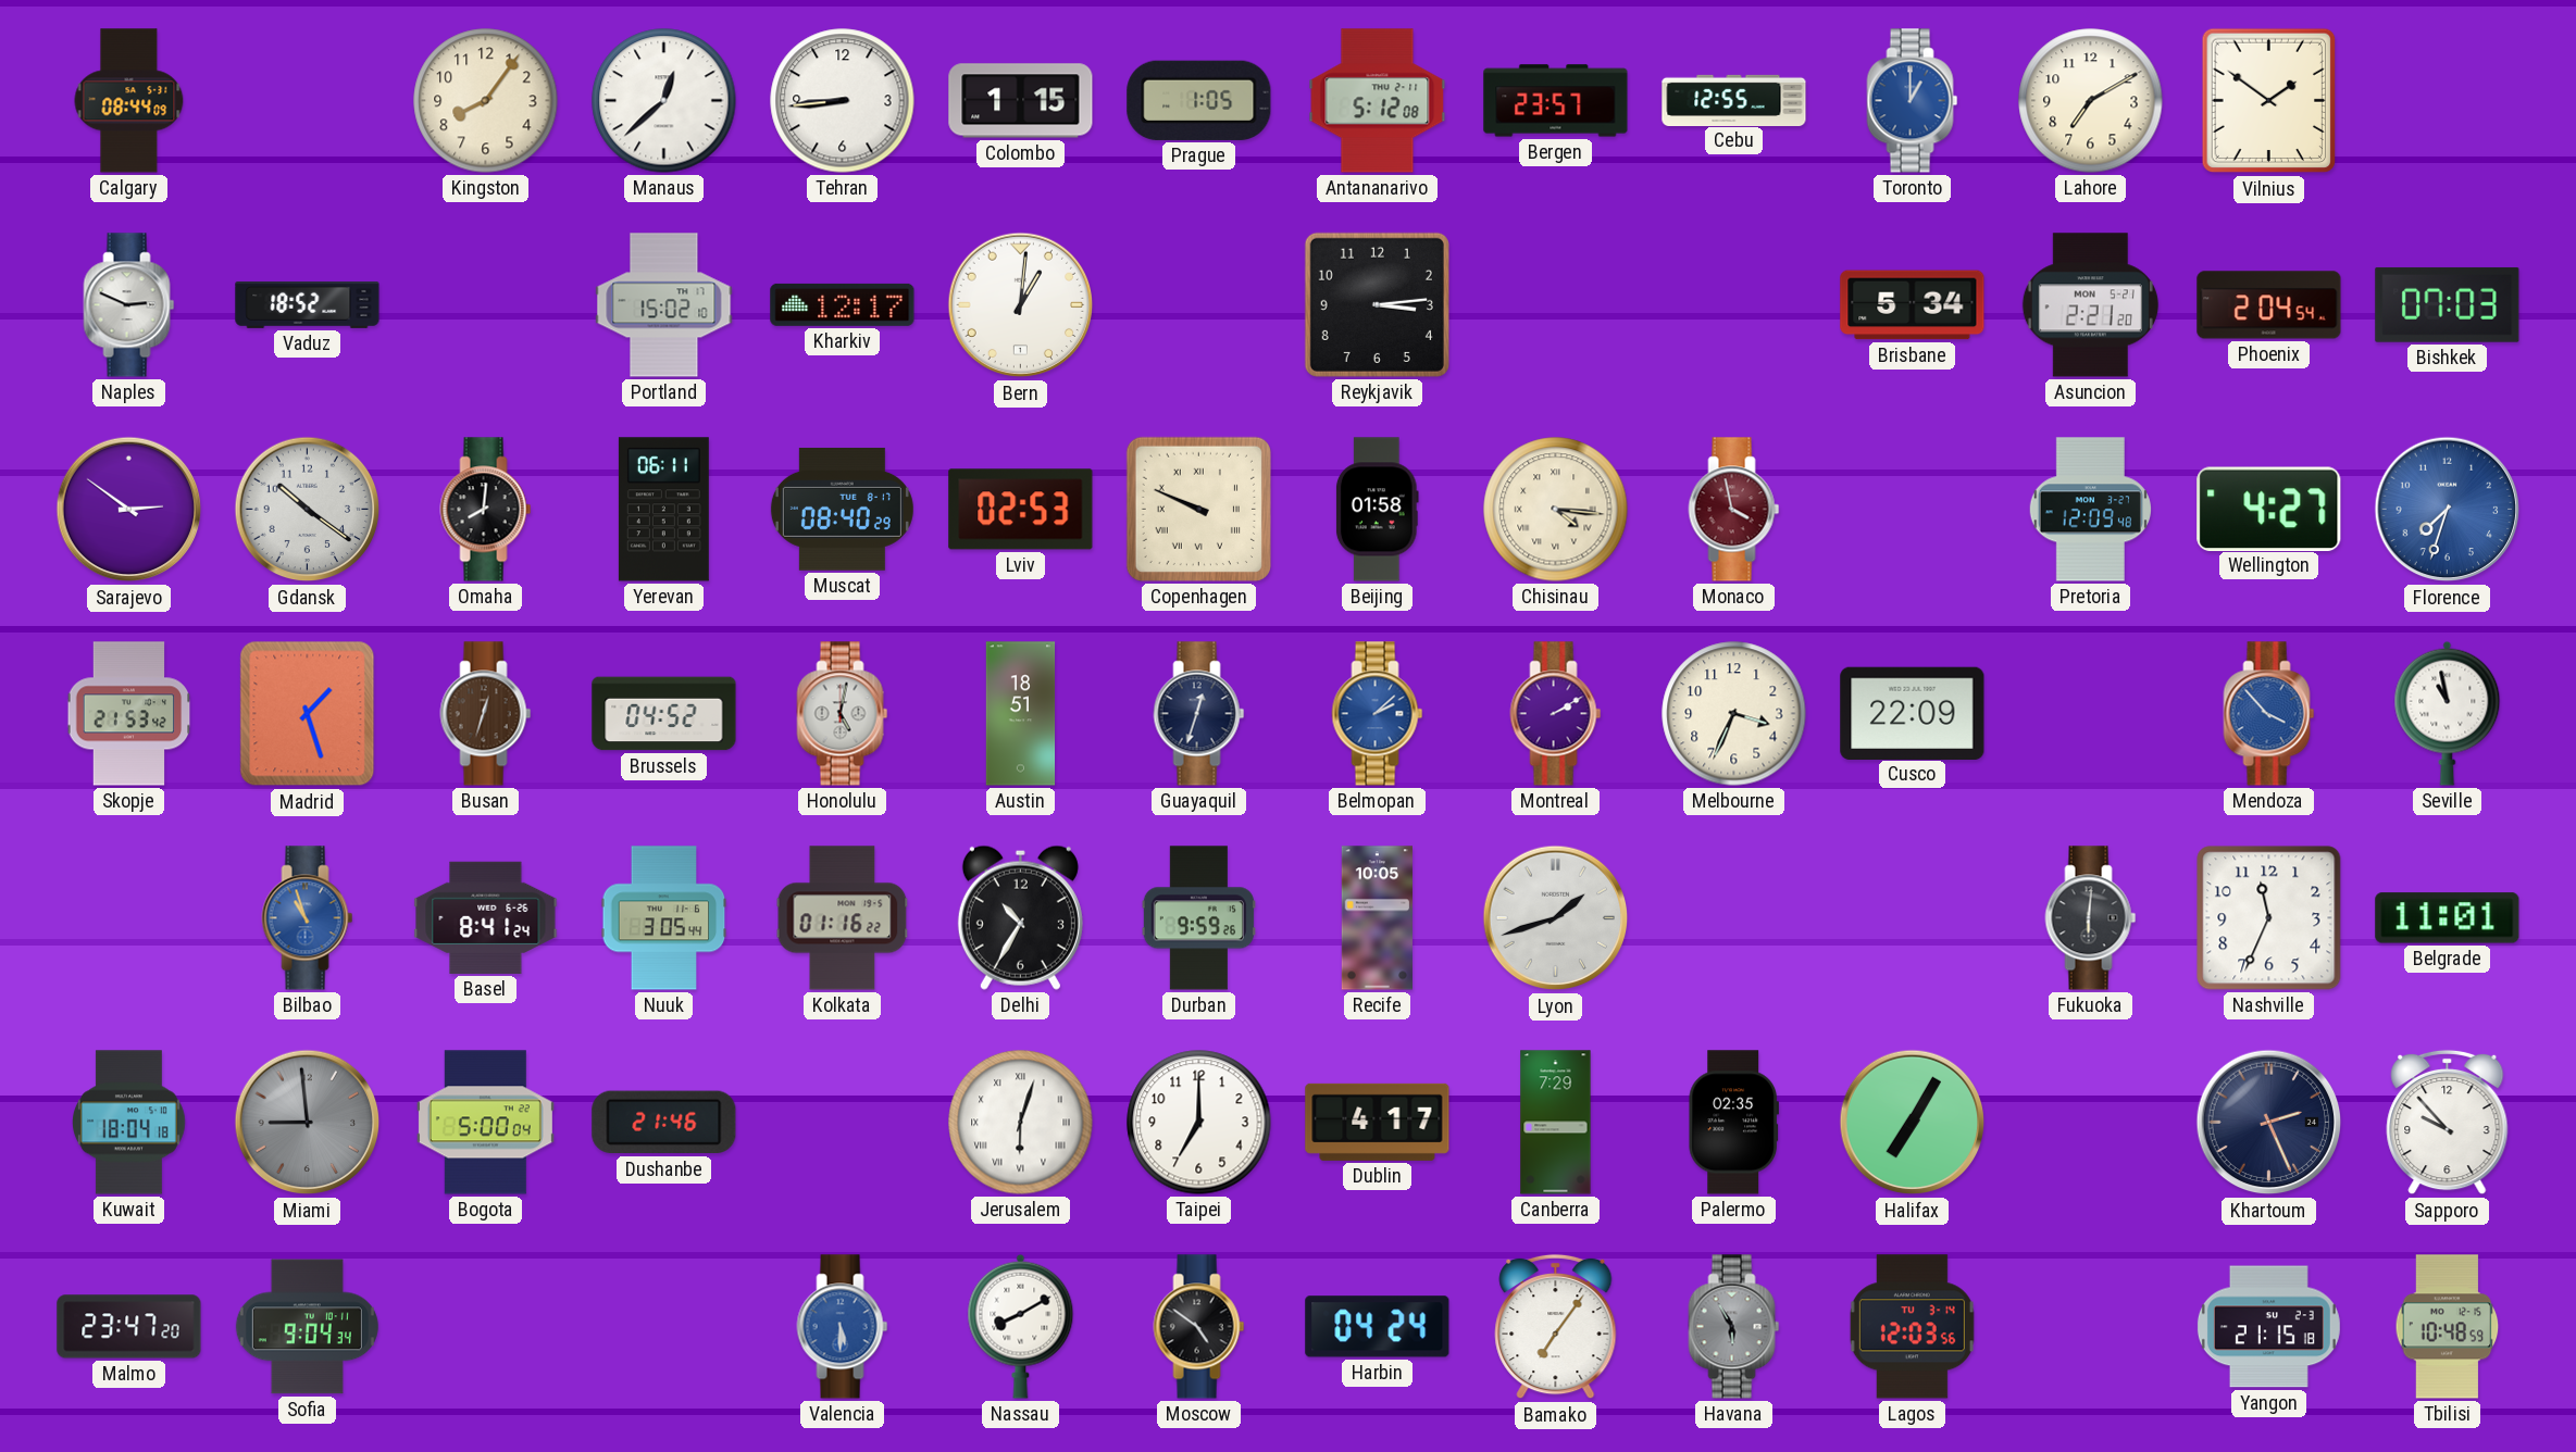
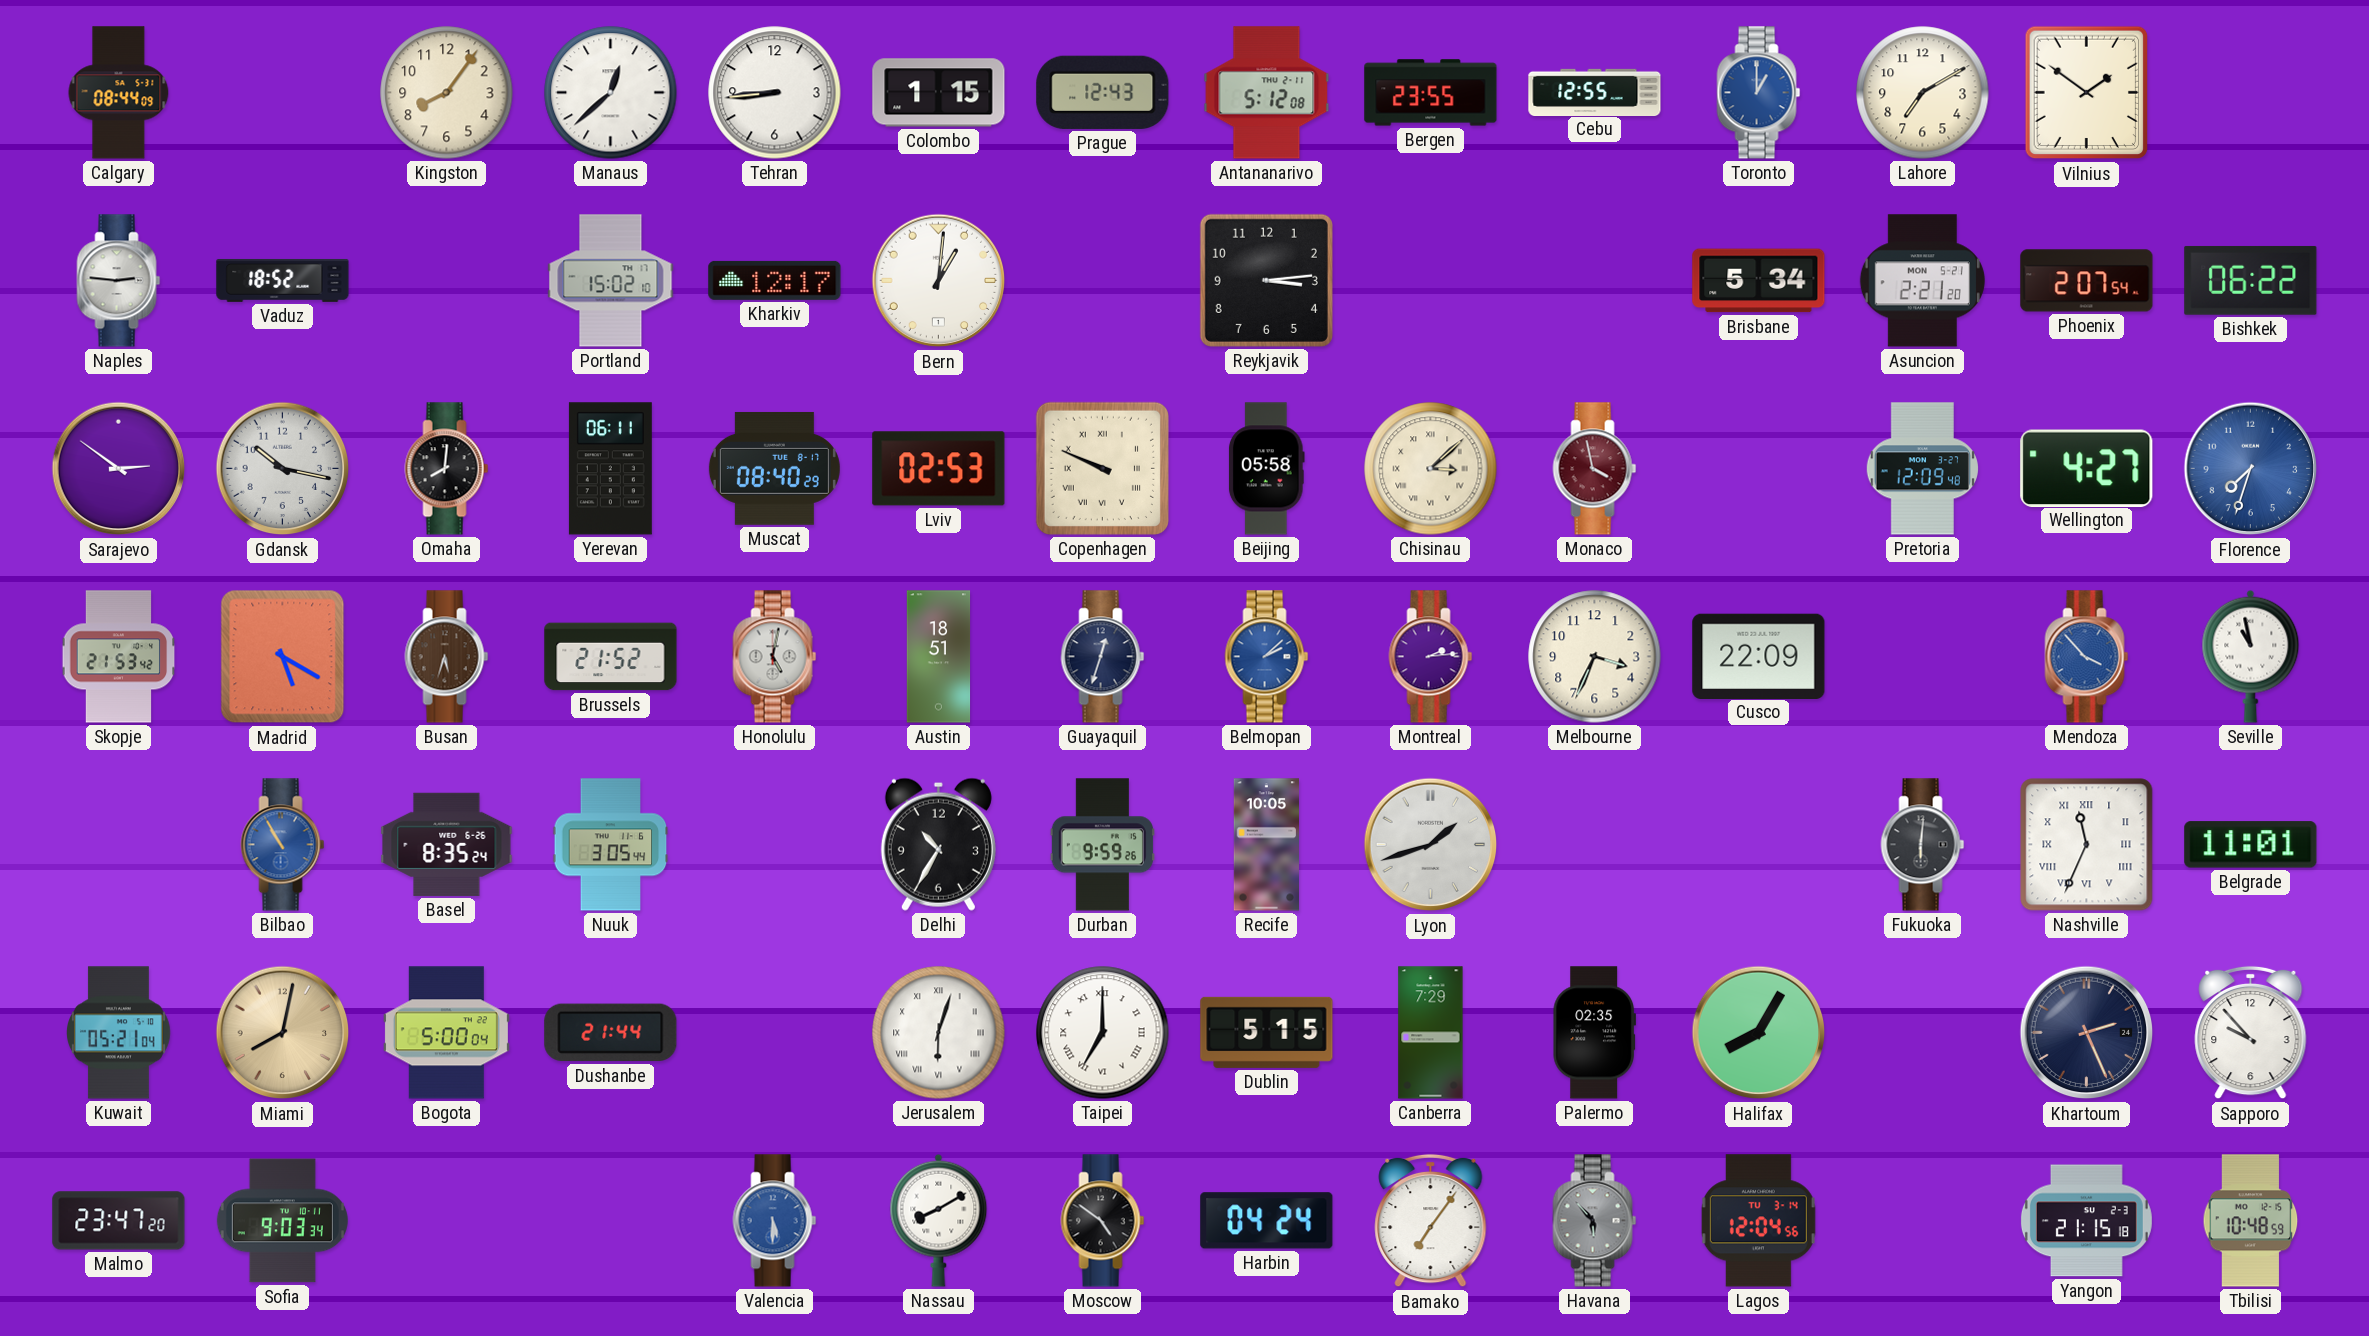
Prague: 1:05 -> 12:43 (1103, 92)
Bergen: 23:57 -> 23:55 (1431, 93)
Naples: 2:49 -> 2:46 (119, 281)
Phoenix: 2:04 -> 2:07 (2087, 281)
Bishkek: 07:03 -> 06:22 (2251, 280)
Gdansk: 10:21 -> 10:17 (283, 469)
Beijing: 01:58 -> 05:58 (1266, 469)
Chisinau: 4:16 -> 3:08 (1431, 469)
Madrid: 1:27 -> 5:20 (283, 657)
Busan: 12:33 -> 5:33 (447, 657)
Brussels: 04:52 -> 21:52 (611, 657)
Montreal: 2:10 -> 2:14 (1431, 657)
Bilbao: 10:57 -> 10:55 (283, 845)
Basel: 8:41 -> 8:35 (447, 844)
Kolkata: 01:16 -> none (843, 918)
Nashville numerals: Arabic -> Roman (2087, 845)
Kuwait: 18:04 -> 05:21 (119, 1033)
Miami: 8:59 -> 8:02 (283, 1033)
Miami dial: grey -> champagne (283, 1033)
Dushanbe: 21:46 -> 21:44 (611, 1033)
Taipei numerals: Arabic -> Roman (1103, 1033)
Dublin: 4:17 -> 5:15 (1267, 1032)
Halifax: 7:05 -> 8:05 (1759, 1033)
Sofia: 9:04 -> 9:03 (282, 1221)
Havana: 5:55 -> 5:53 (1595, 1221)
Lagos: 12:03 -> 12:04 (1758, 1221)
